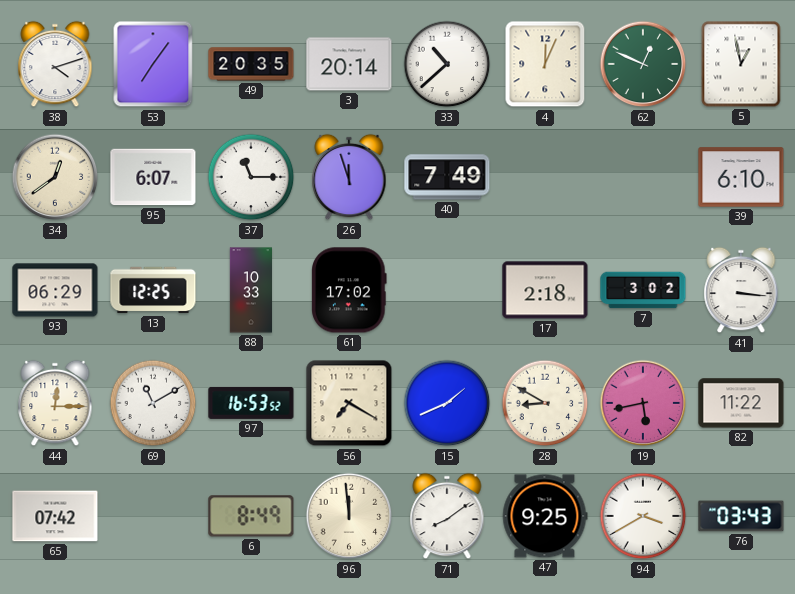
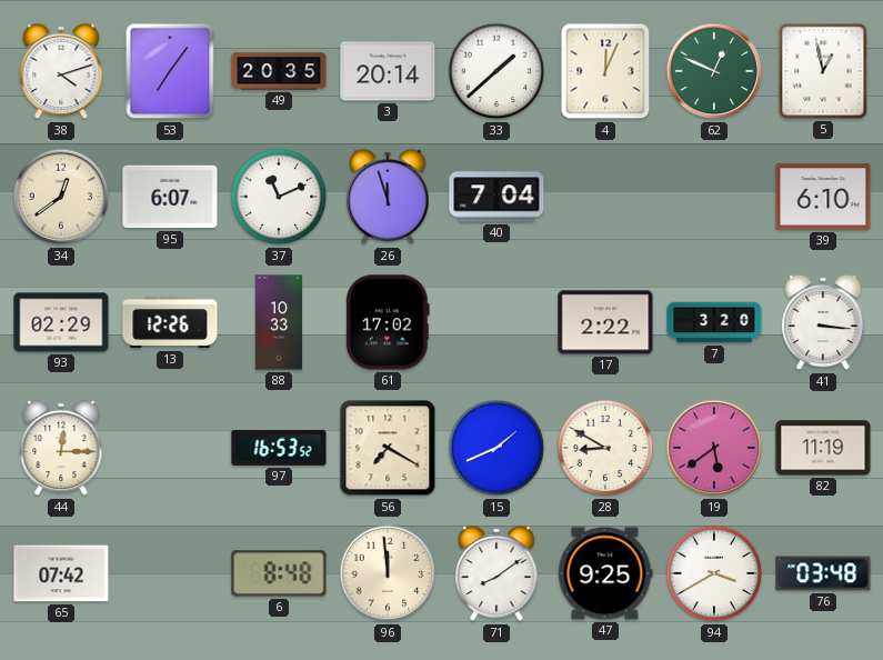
33: 10:38 -> 1:38 (496, 71)
37: 11:15 -> 11:11 (279, 197)
40: 7:49 -> 7:04 (496, 197)
93: 06:29 -> 02:29 (61, 322)
13: 12:25 -> 12:26 (170, 322)
17: 2:18 -> 2:22 (605, 322)
7: 3:02 -> 3:20 (714, 322)
69: 11:10 -> none (153, 403)
19: 5:43 -> 5:39 (714, 448)
82: 11:22 -> 11:19 (823, 448)
6: 8:49 -> 8:48 (279, 573)
76: 03:43 -> 03:48 (823, 573)
